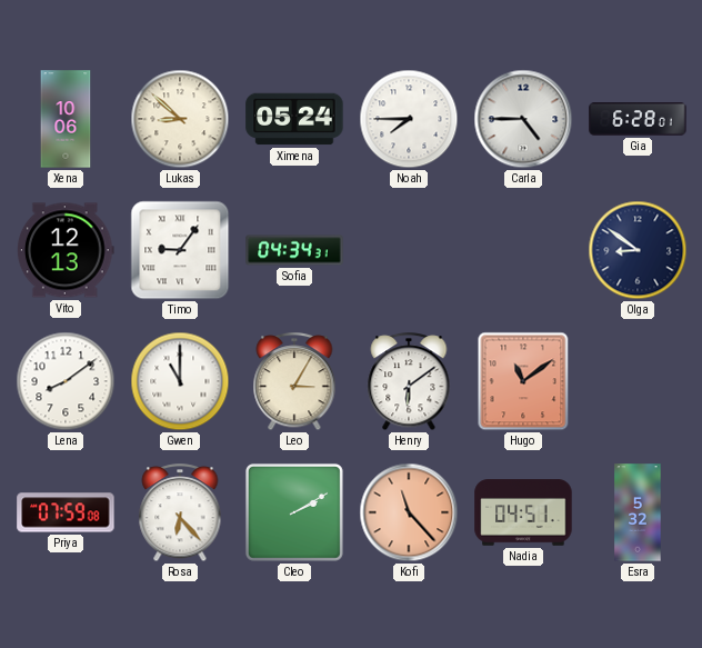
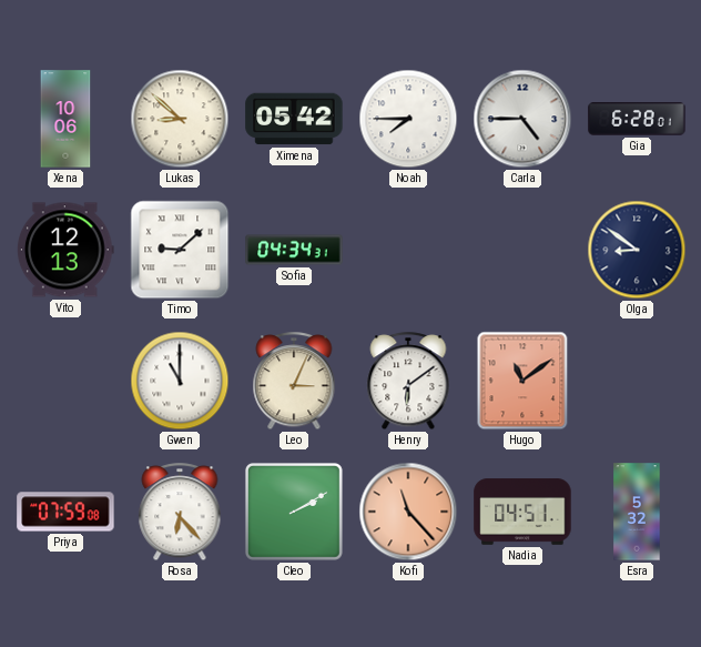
Ximena: 05:24 -> 05:42 (294, 119)
Timo: 9:06 -> 9:08 (180, 250)
Lena: 8:09 -> none (66, 381)
Leo: 3:05 -> 3:04 (294, 382)
